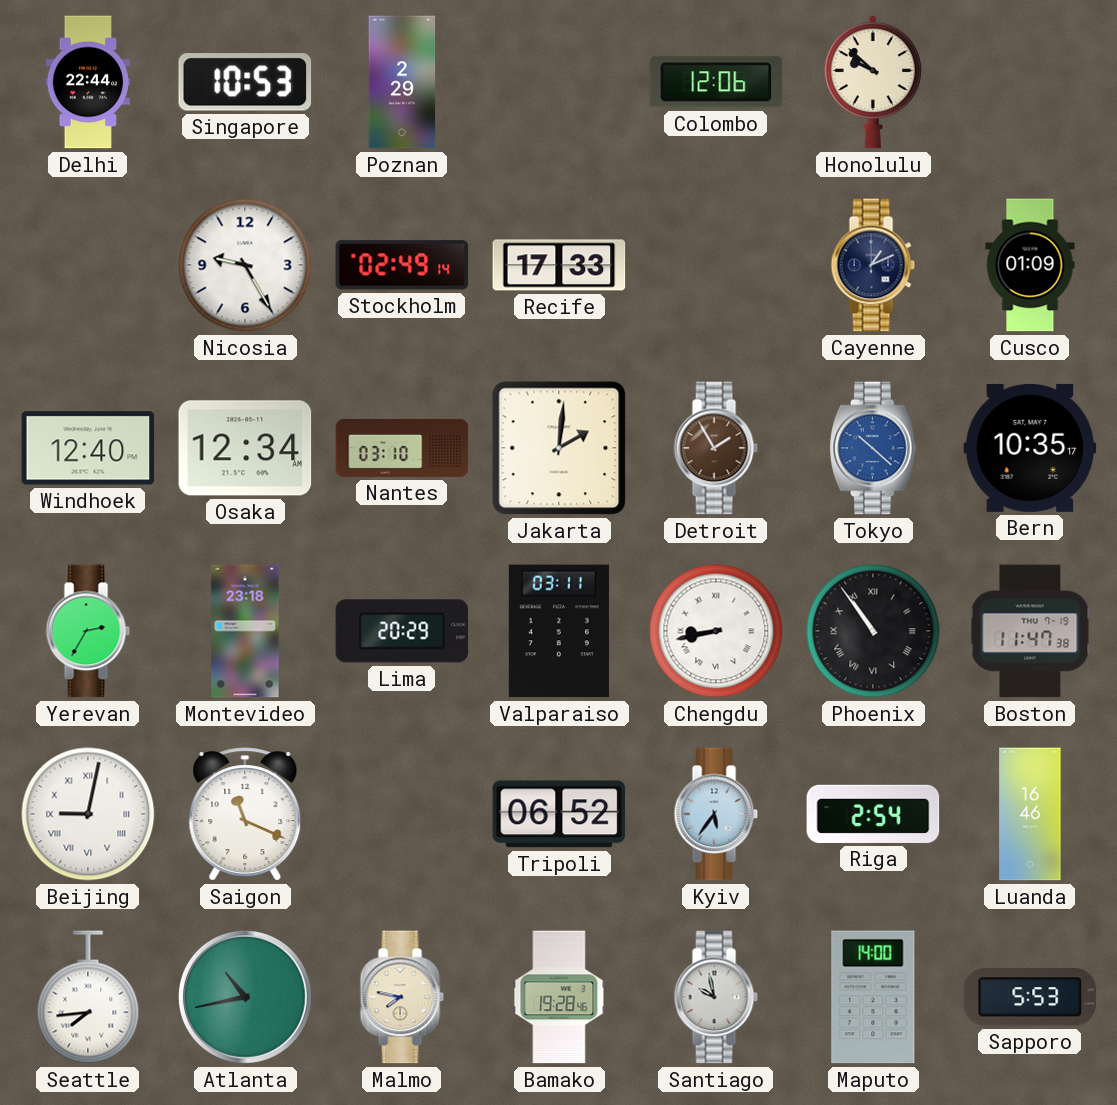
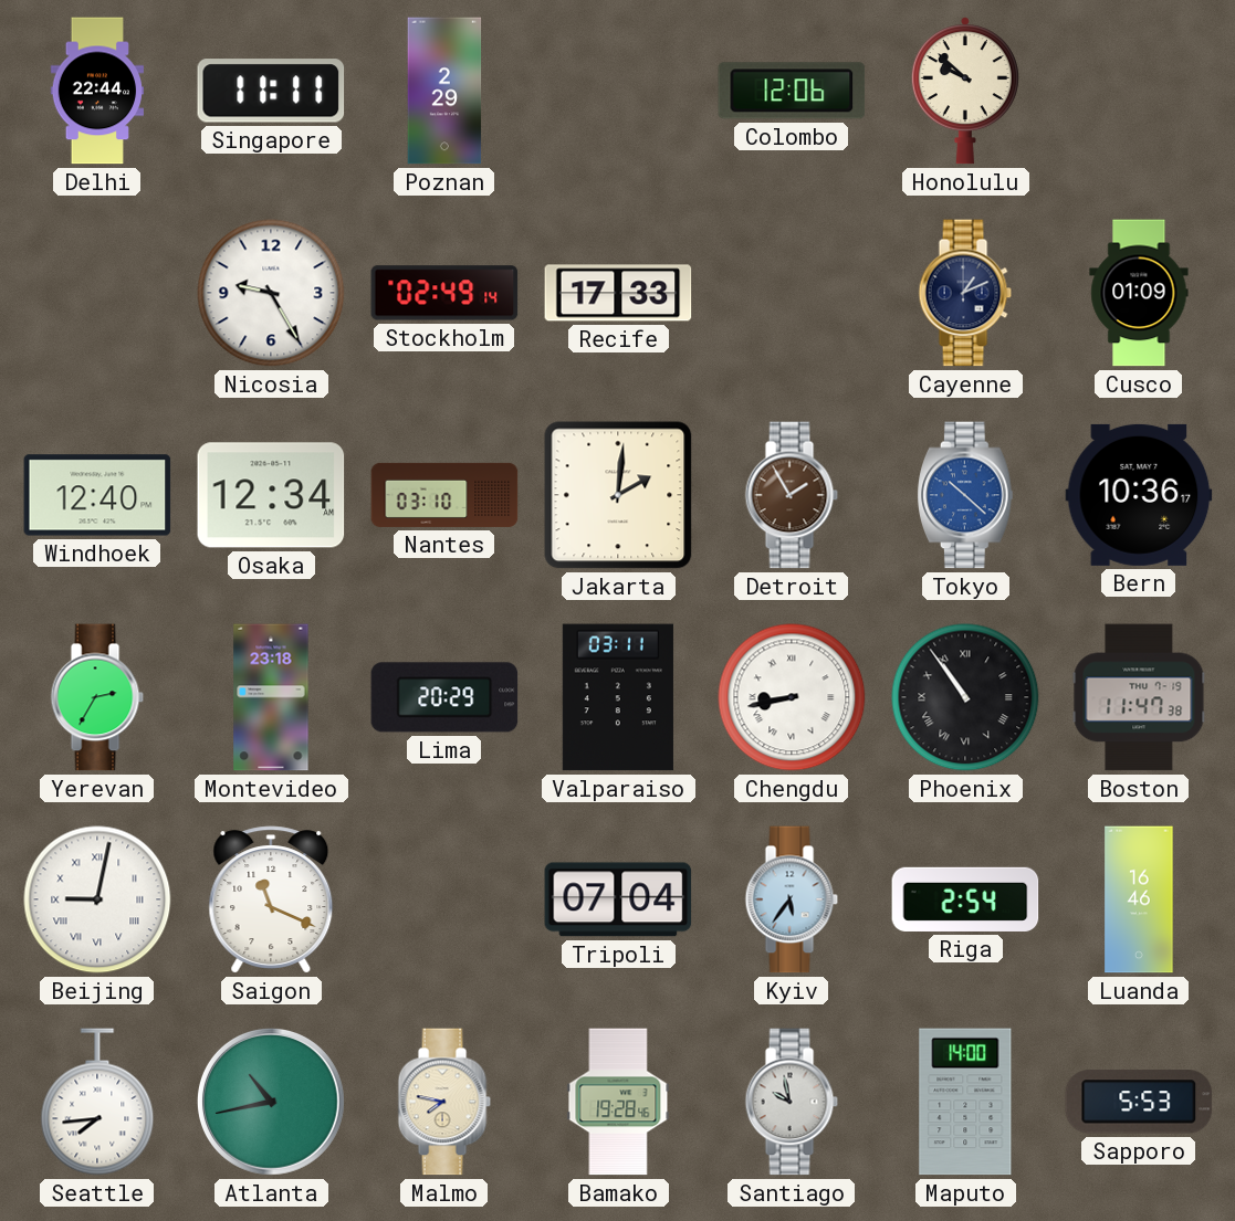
Singapore: 10:53 -> 11:11 (271, 91)
Bern: 10:35 -> 10:36 (1139, 495)
Tripoli: 06:52 -> 07:04 (618, 899)
